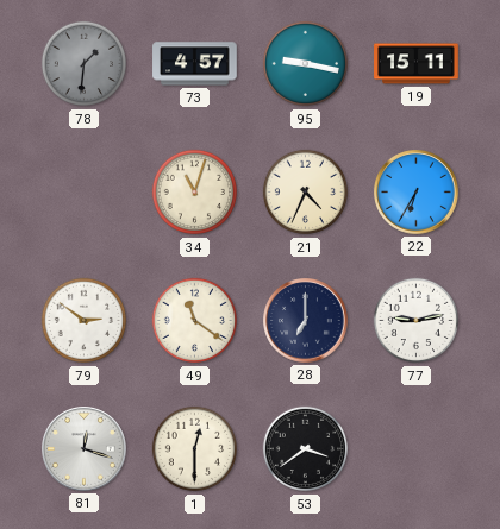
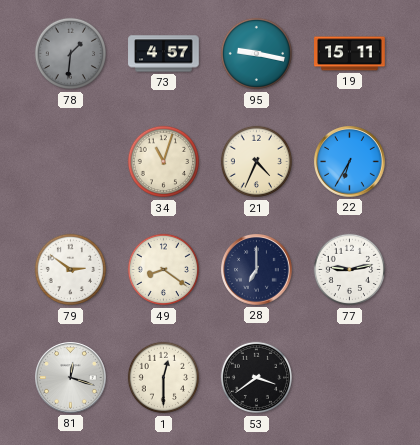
49: 11:21 -> 8:21 (164, 270)
